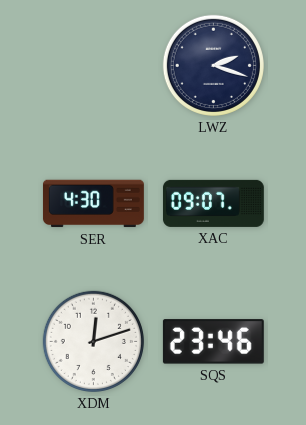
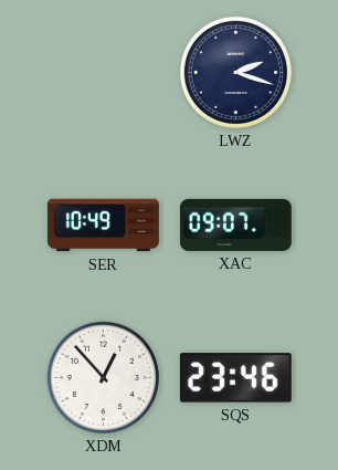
SER: 4:30 -> 10:49 (103, 226)
XDM: 12:12 -> 12:53 (103, 377)
